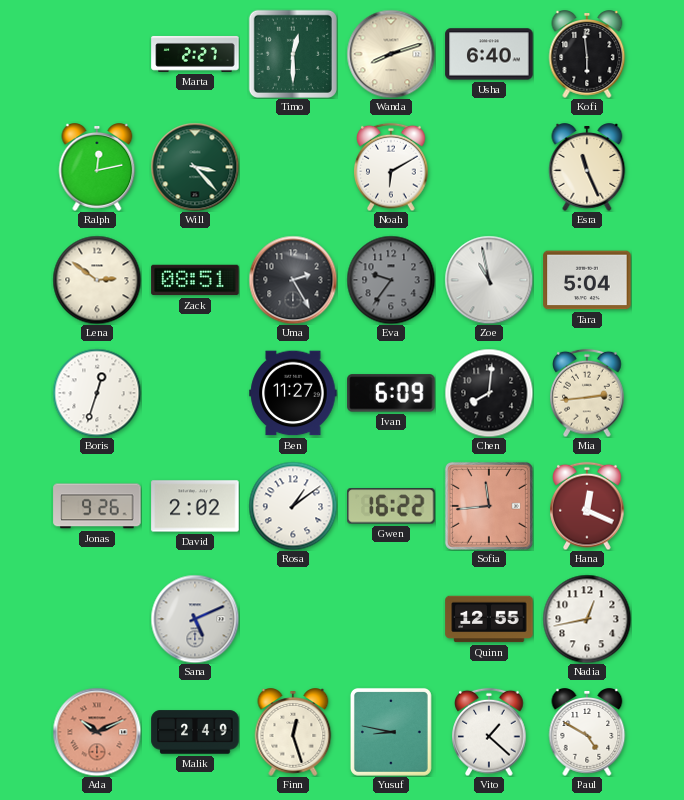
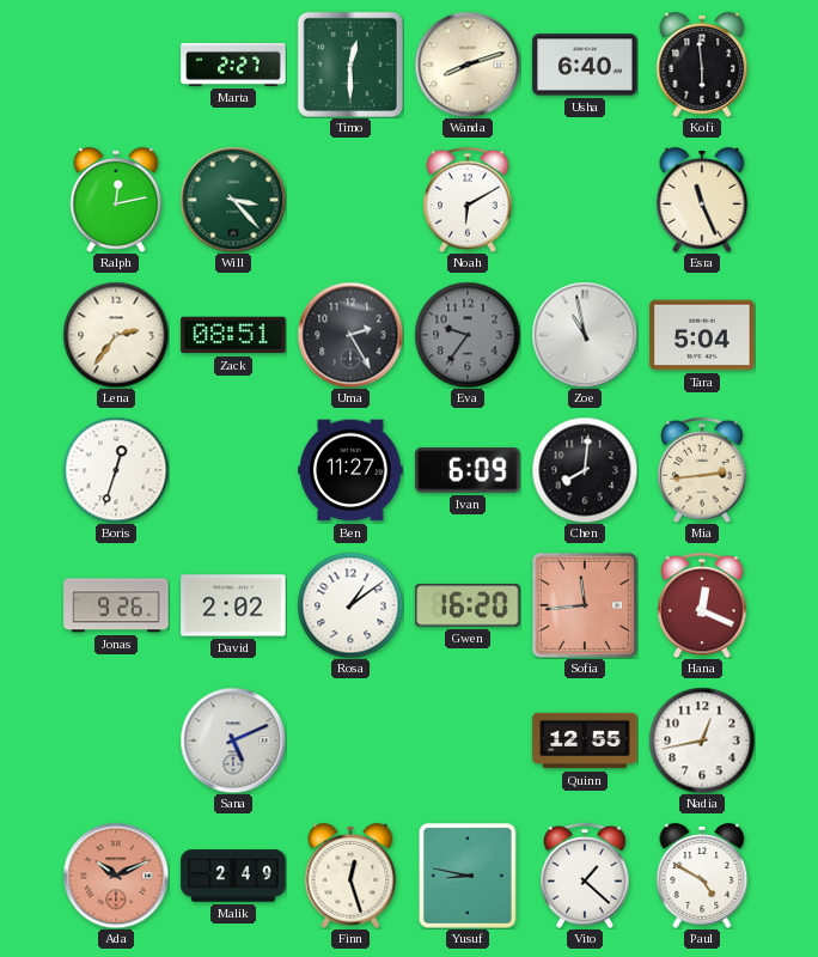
Lena: 2:51 -> 2:36 (116, 335)
Gwen: 16:22 -> 16:20 (468, 605)
